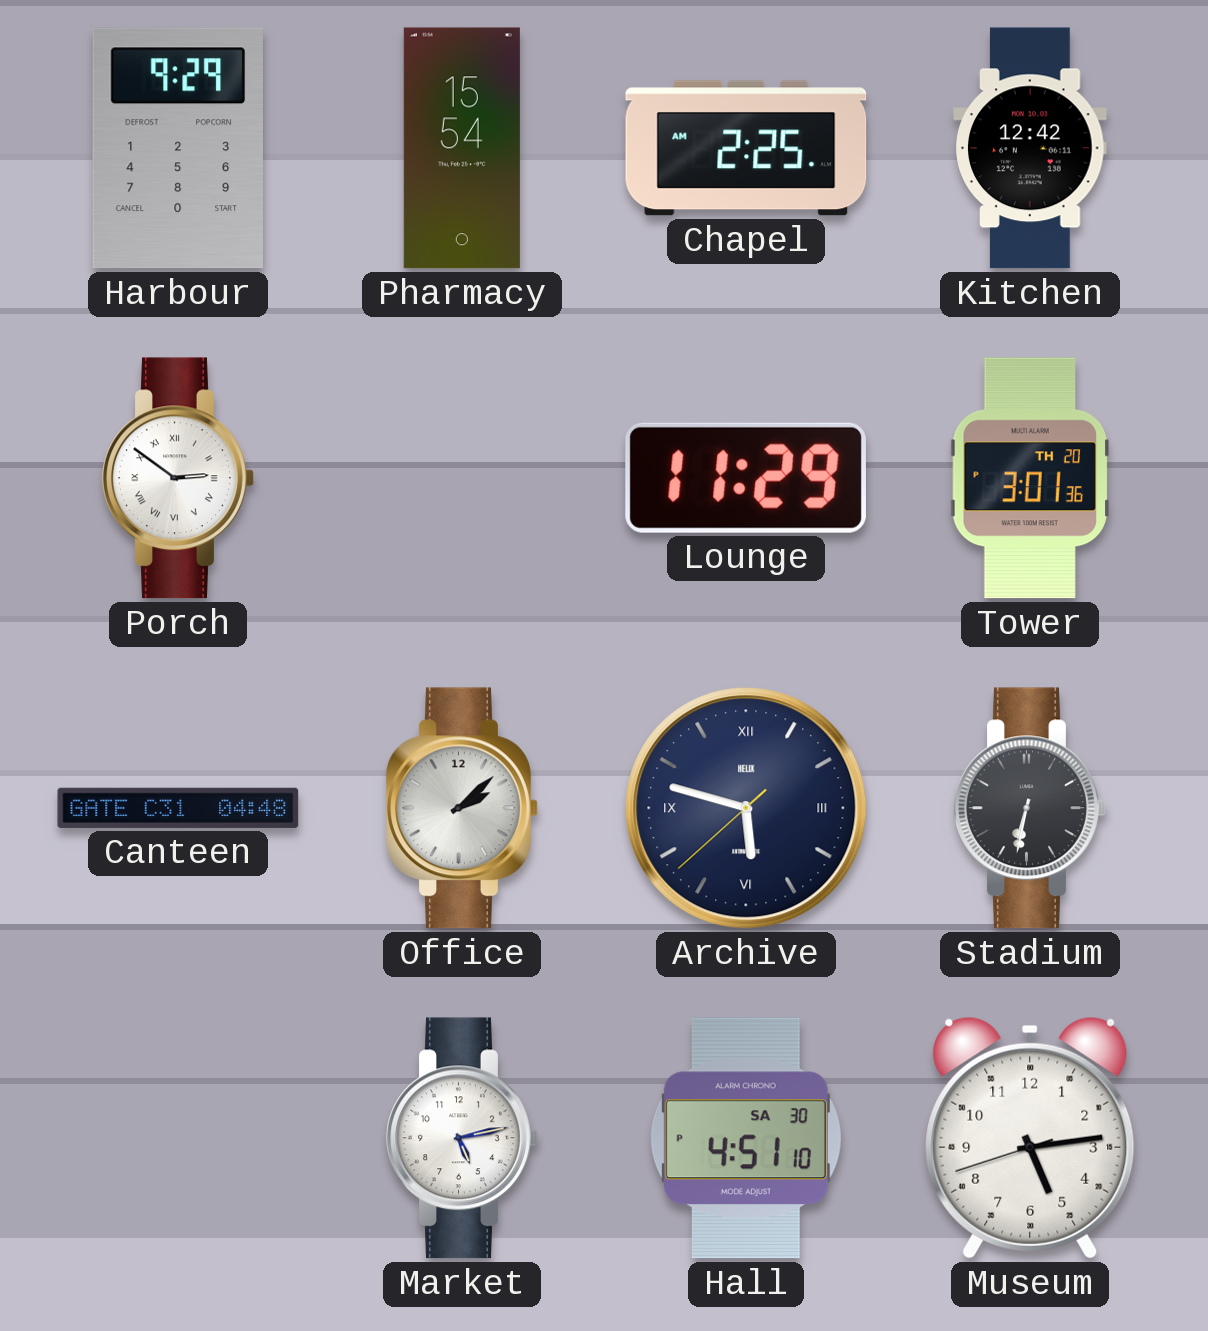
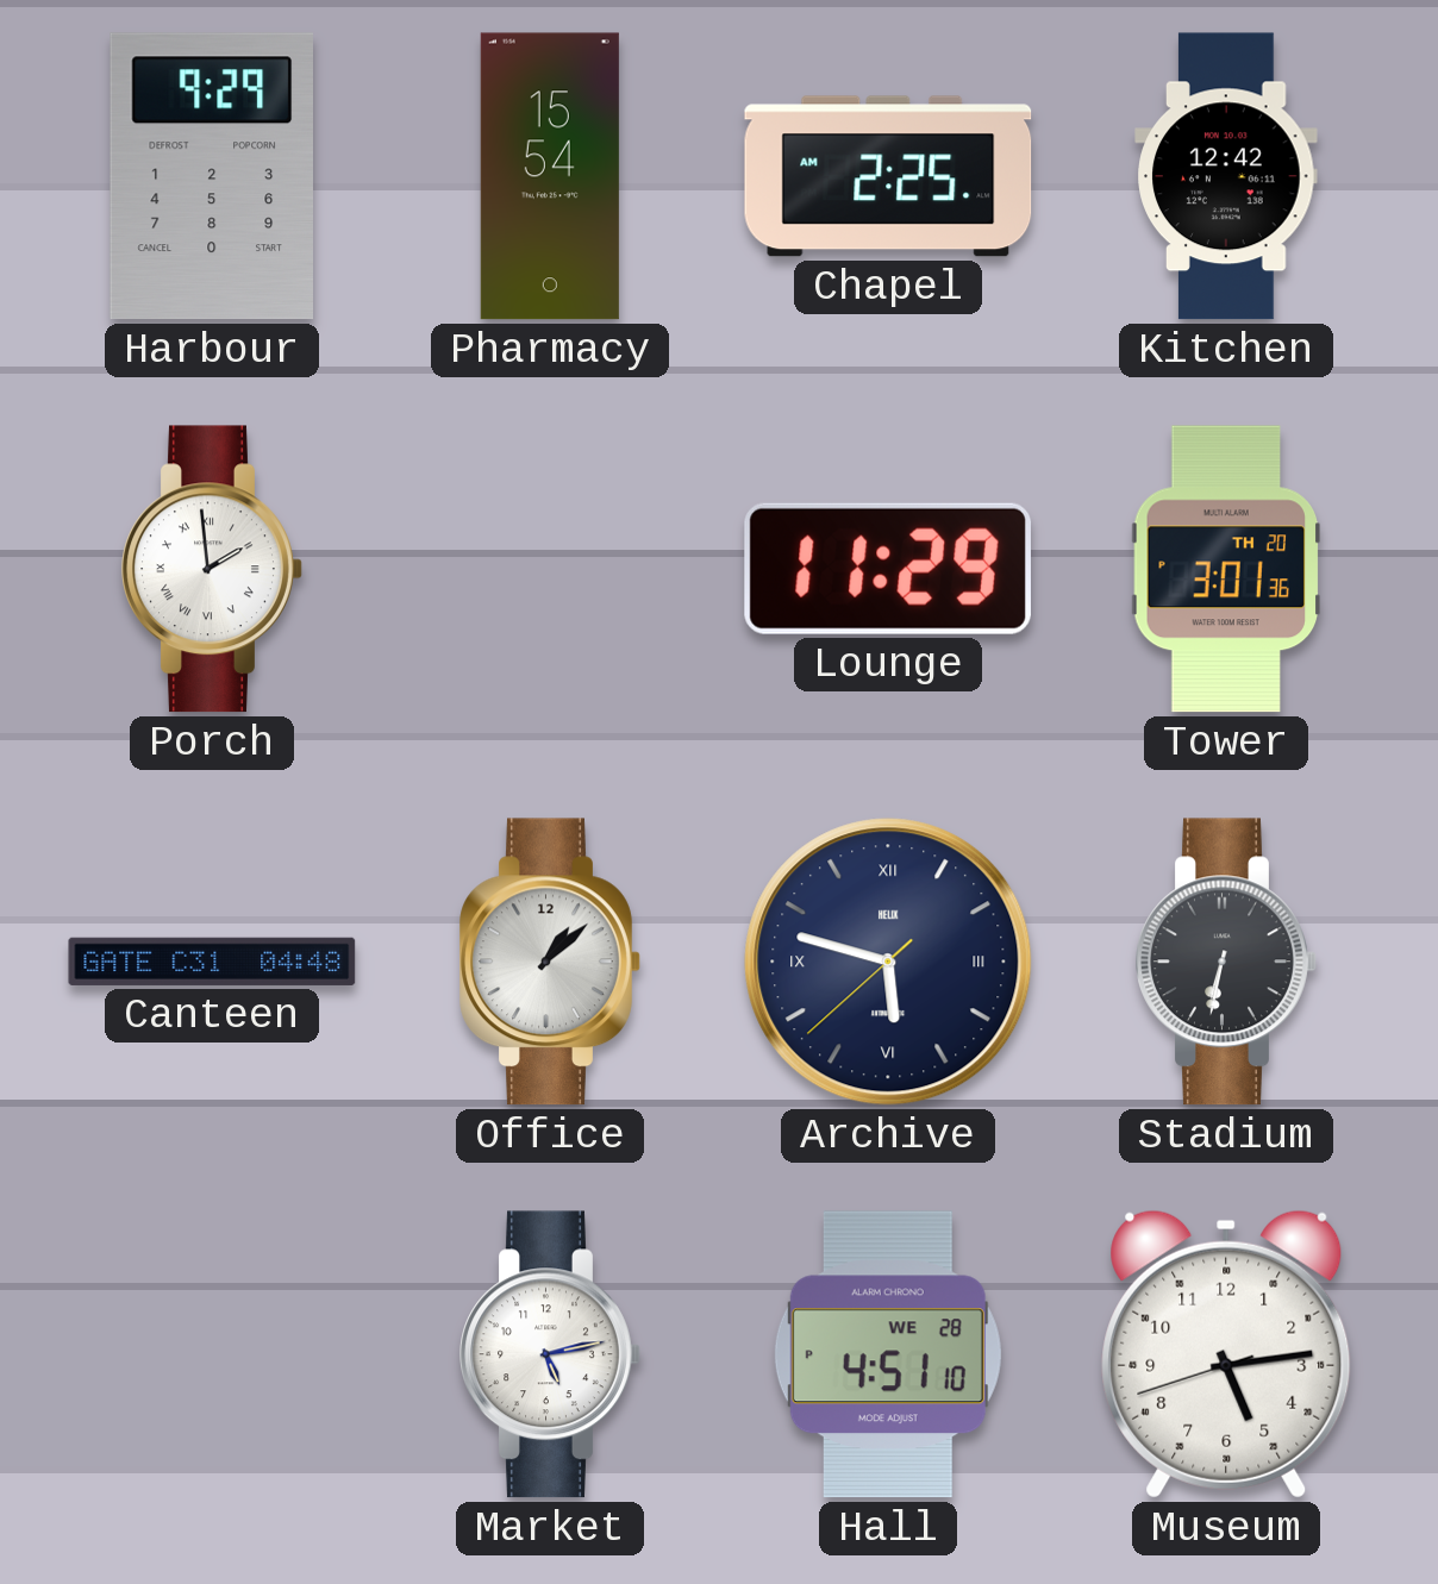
Porch: 2:51 -> 1:59 (212, 569)
Office: 2:08 -> 1:08 (550, 962)
Hall date: SA 30 -> WE 28 (888, 1354)
